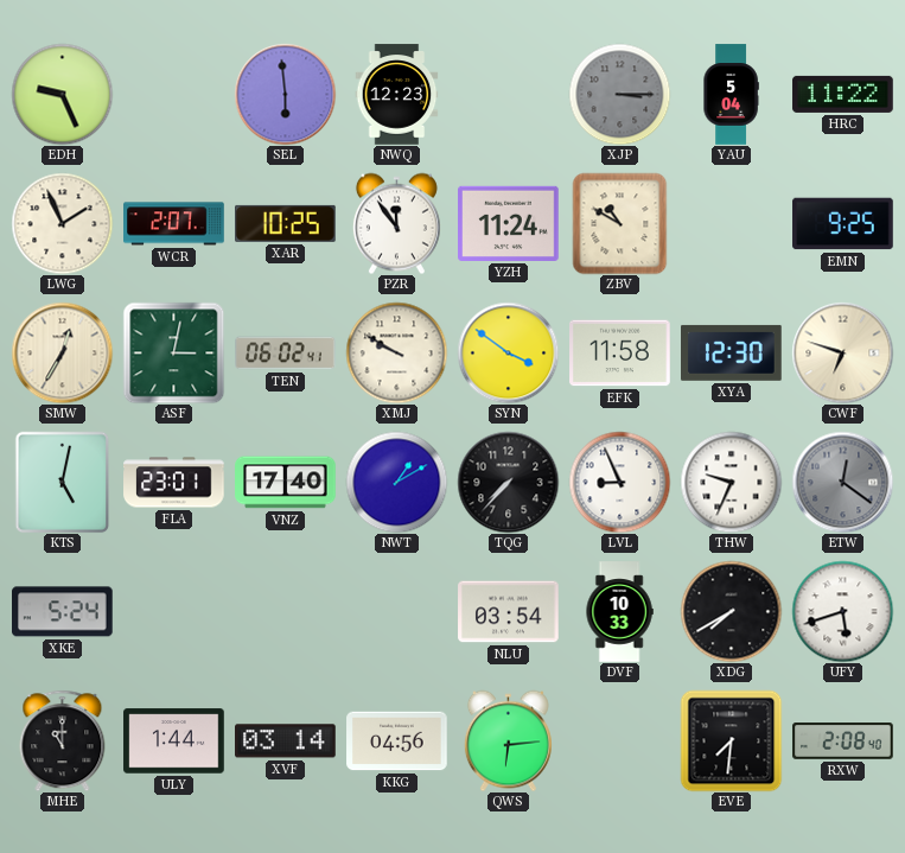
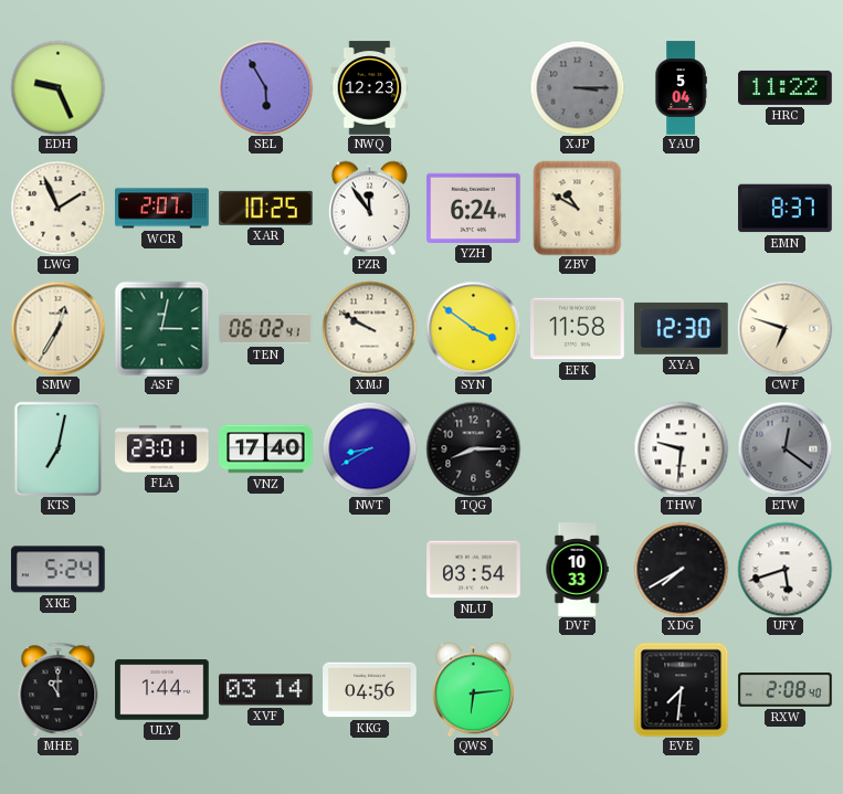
SEL: 5:59 -> 5:55 (265, 87)
YZH: 11:24 -> 6:24 (474, 208)
EMN: 9:25 -> 8:37 (786, 209)
KTS: 5:02 -> 7:02 (59, 448)
NWT: 1:10 -> 8:40 (369, 448)
TQG: 7:37 -> 8:15 (473, 448)
LVL: 8:56 -> none (619, 482)
THW: 9:34 -> 9:31 (681, 448)
